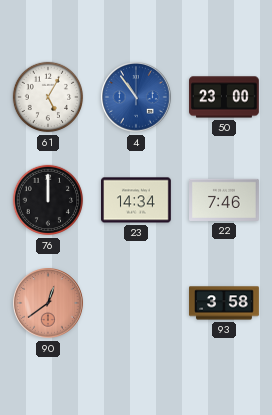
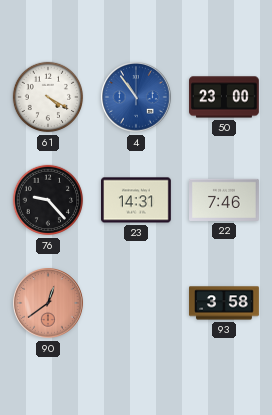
61: 5:05 -> 4:20 (48, 97)
76: 12:00 -> 9:23 (48, 200)
23: 14:34 -> 14:31 (137, 200)
